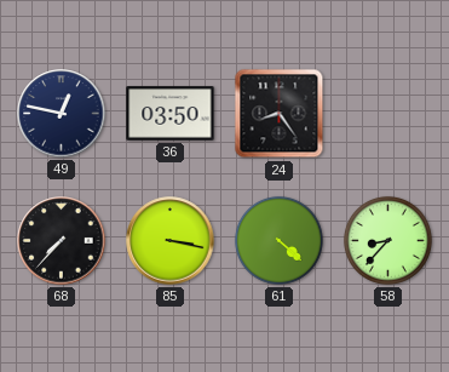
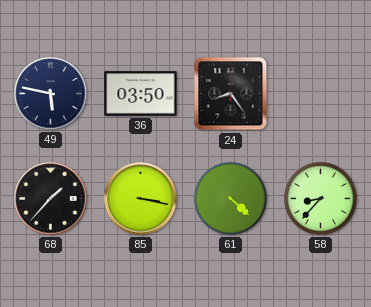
49: 12:47 -> 5:47 (51, 94)
68: 7:37 -> 1:37 (51, 199)
